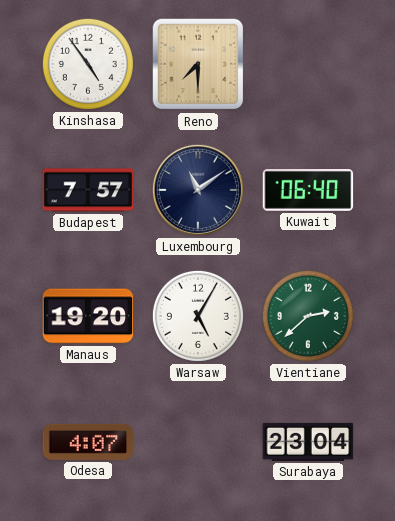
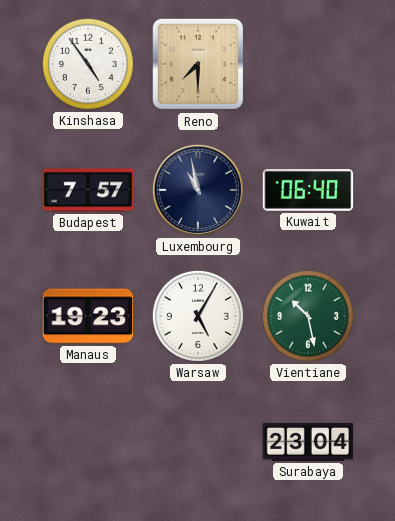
Luxembourg: 11:09 -> 10:58 (198, 190)
Manaus: 19:20 -> 19:23 (88, 316)
Vientiane: 2:38 -> 10:28 (308, 316)
Odesa: 4:07 -> none (88, 442)
